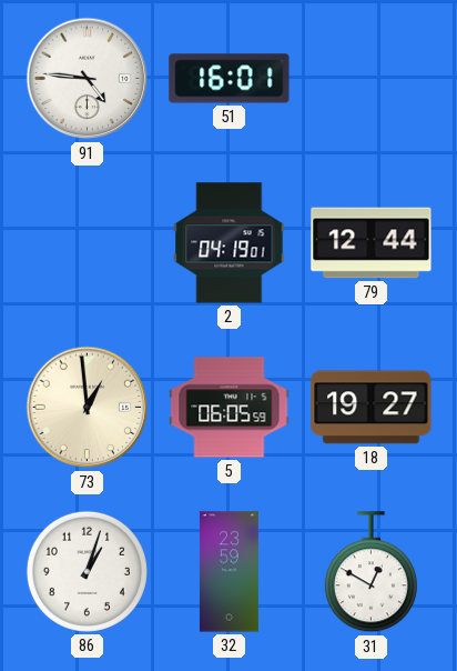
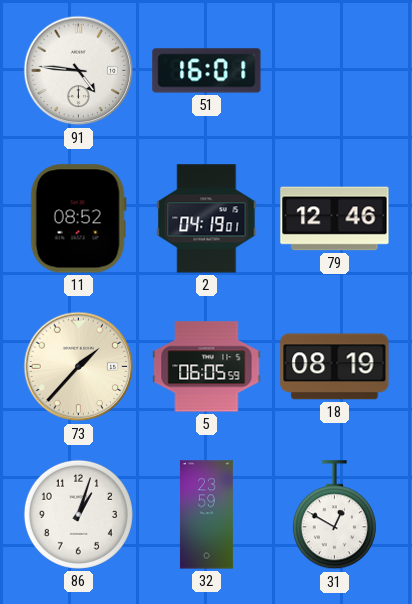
11: none -> 08:52 (78, 219)
79: 12:44 -> 12:46 (335, 219)
73: 12:59 -> 1:37 (79, 367)
18: 19:27 -> 08:19 (335, 367)
